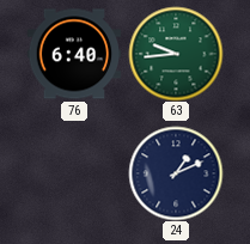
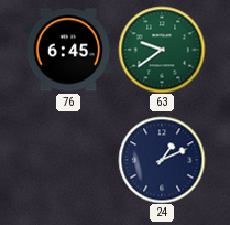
76: 6:40 -> 6:45 (68, 50)
63: 9:44 -> 9:39 (162, 50)
